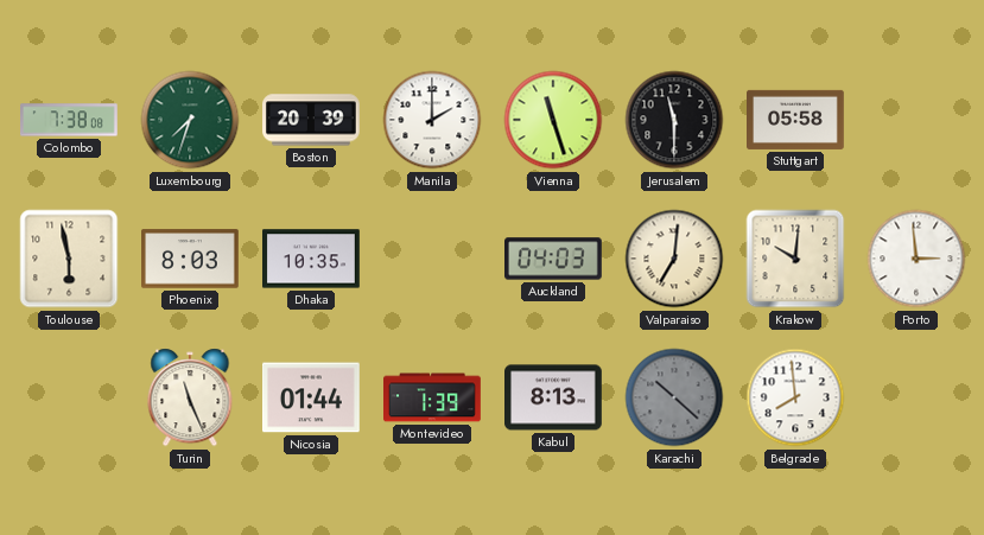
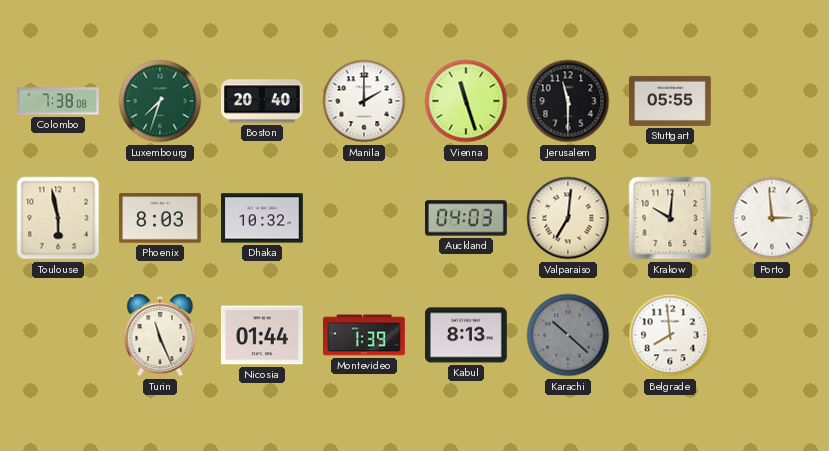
Boston: 20:39 -> 20:40 (263, 101)
Stuttgart: 05:58 -> 05:55 (671, 101)
Dhaka: 10:35 -> 10:32 (263, 218)
